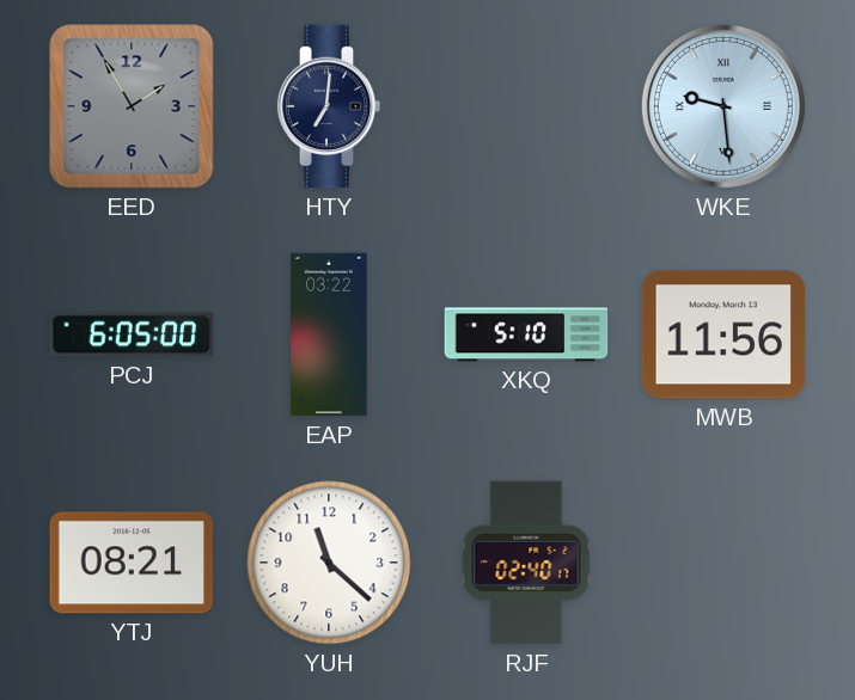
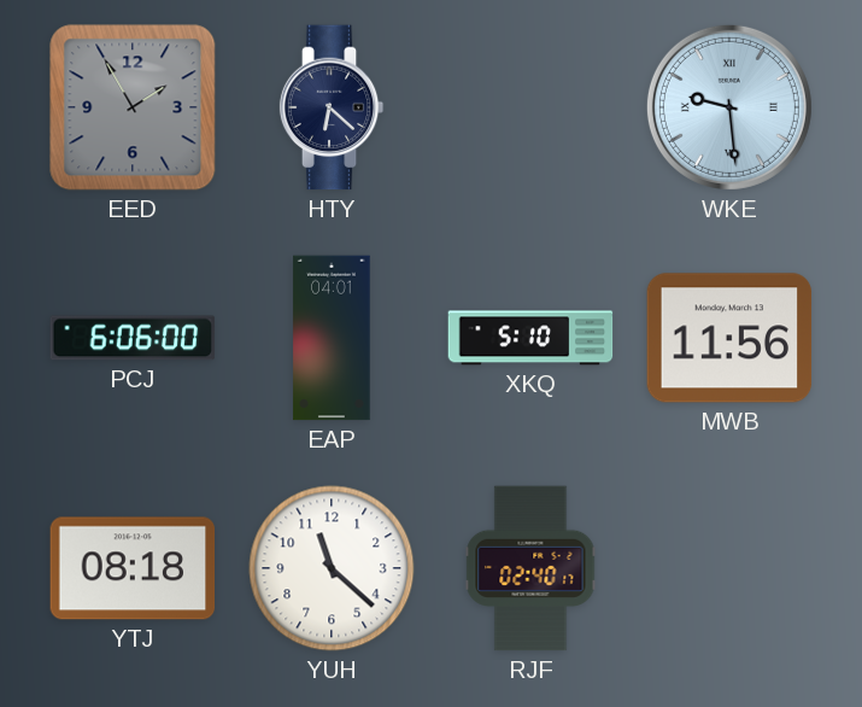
HTY: 7:01 -> 6:22 (332, 107)
PCJ: 6:05 -> 6:06 (133, 338)
EAP: 03:22 -> 04:01 (332, 338)
YTJ: 08:21 -> 08:18 (133, 568)
